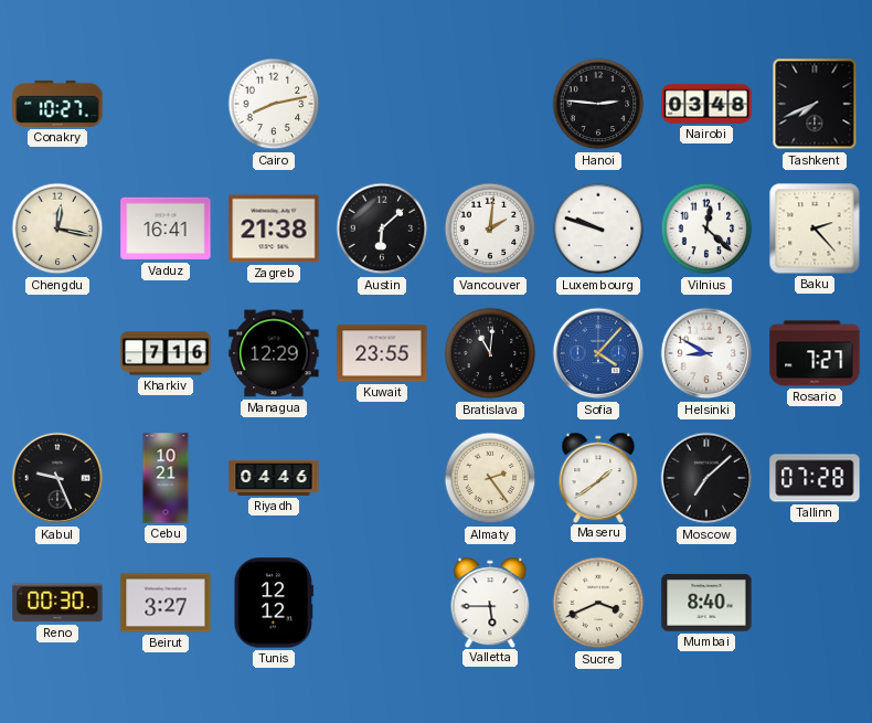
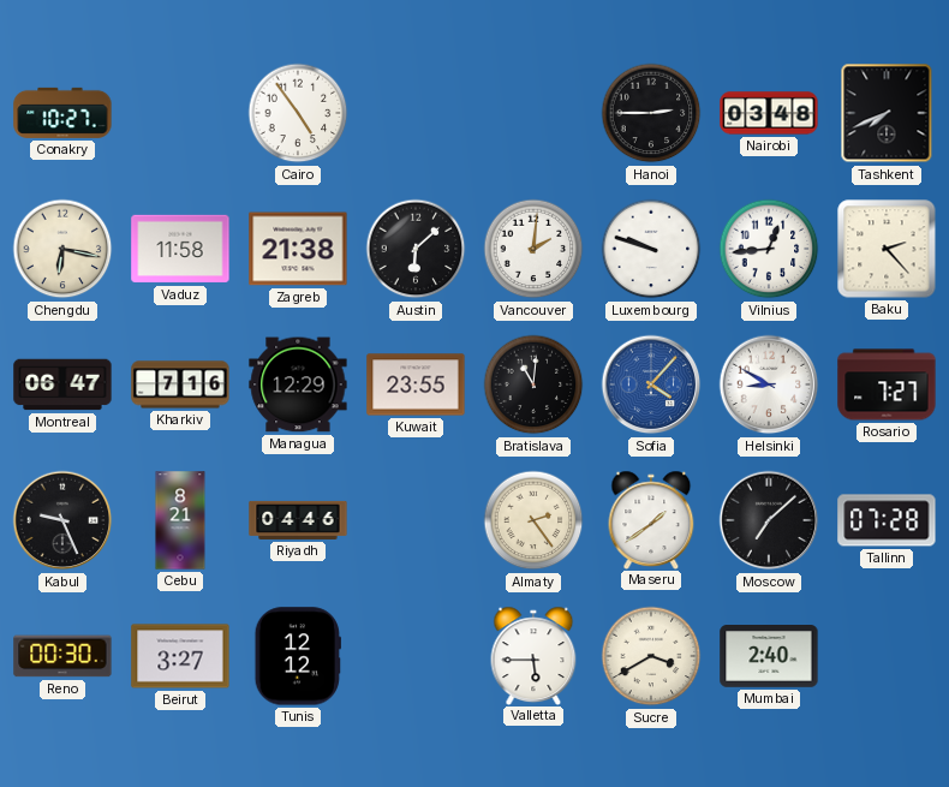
Cairo: 8:13 -> 4:54 (298, 113)
Hanoi: 2:46 -> 2:45 (651, 113)
Chengdu: 12:17 -> 6:17 (62, 249)
Vaduz: 16:41 -> 11:58 (180, 249)
Vilnius: 12:22 -> 12:44 (769, 249)
Montreal: none -> 06:47 (62, 384)
Cebu: 10:21 -> 8:21 (180, 520)
Sucre: 3:41 -> 3:40 (651, 656)
Mumbai: 8:40 -> 2:40 (769, 656)
